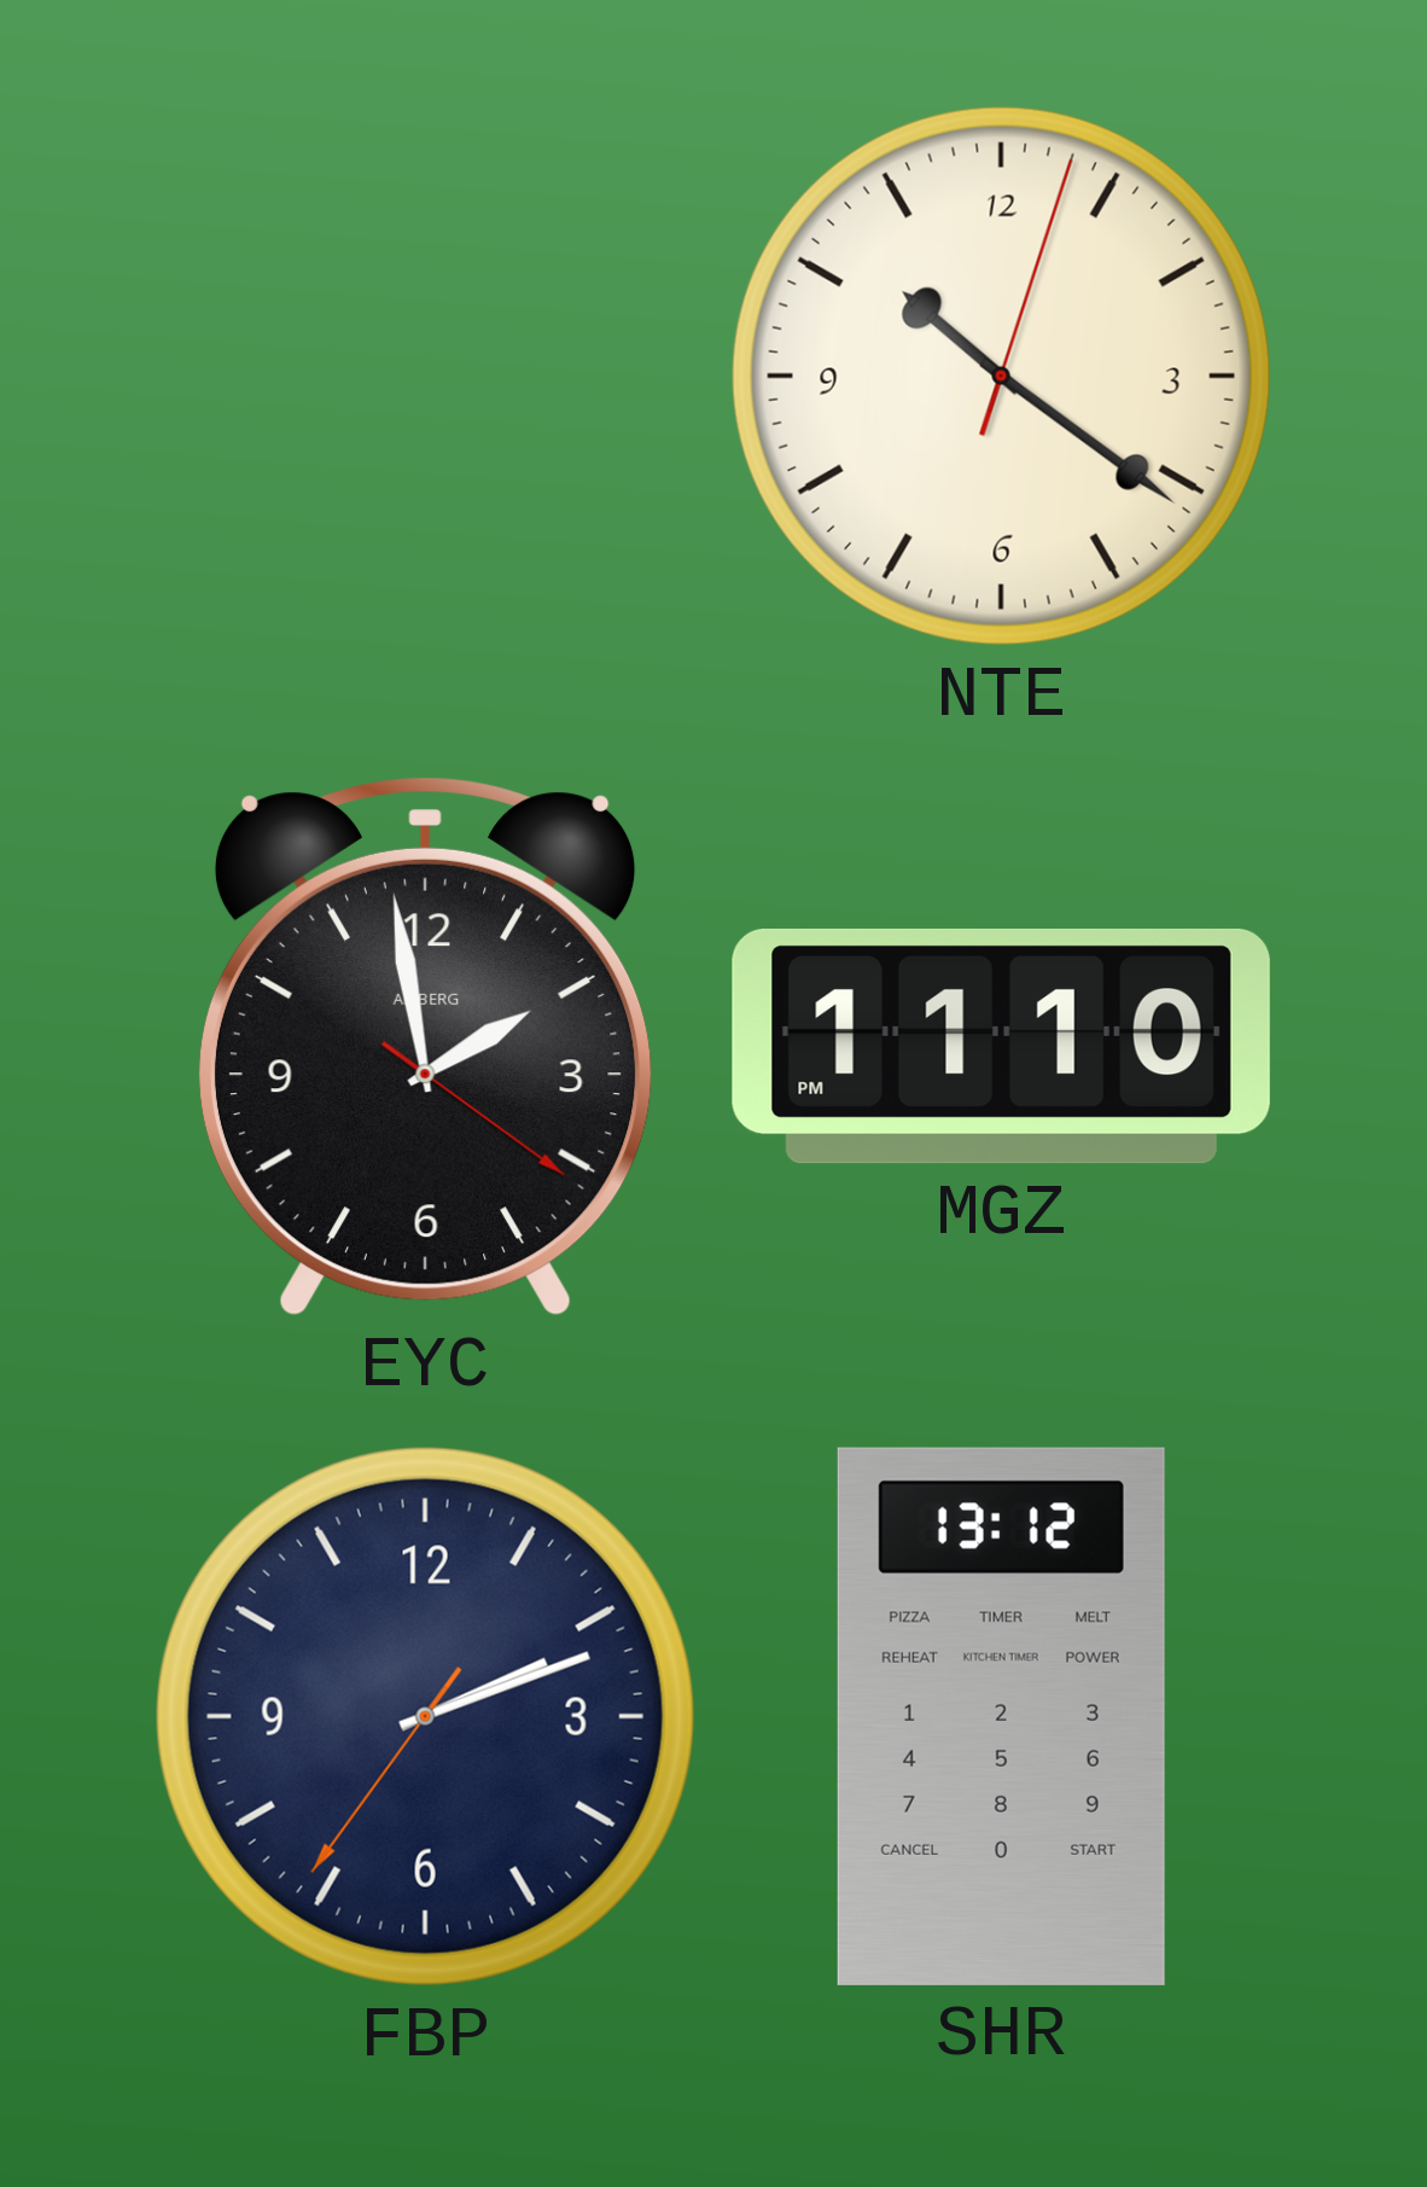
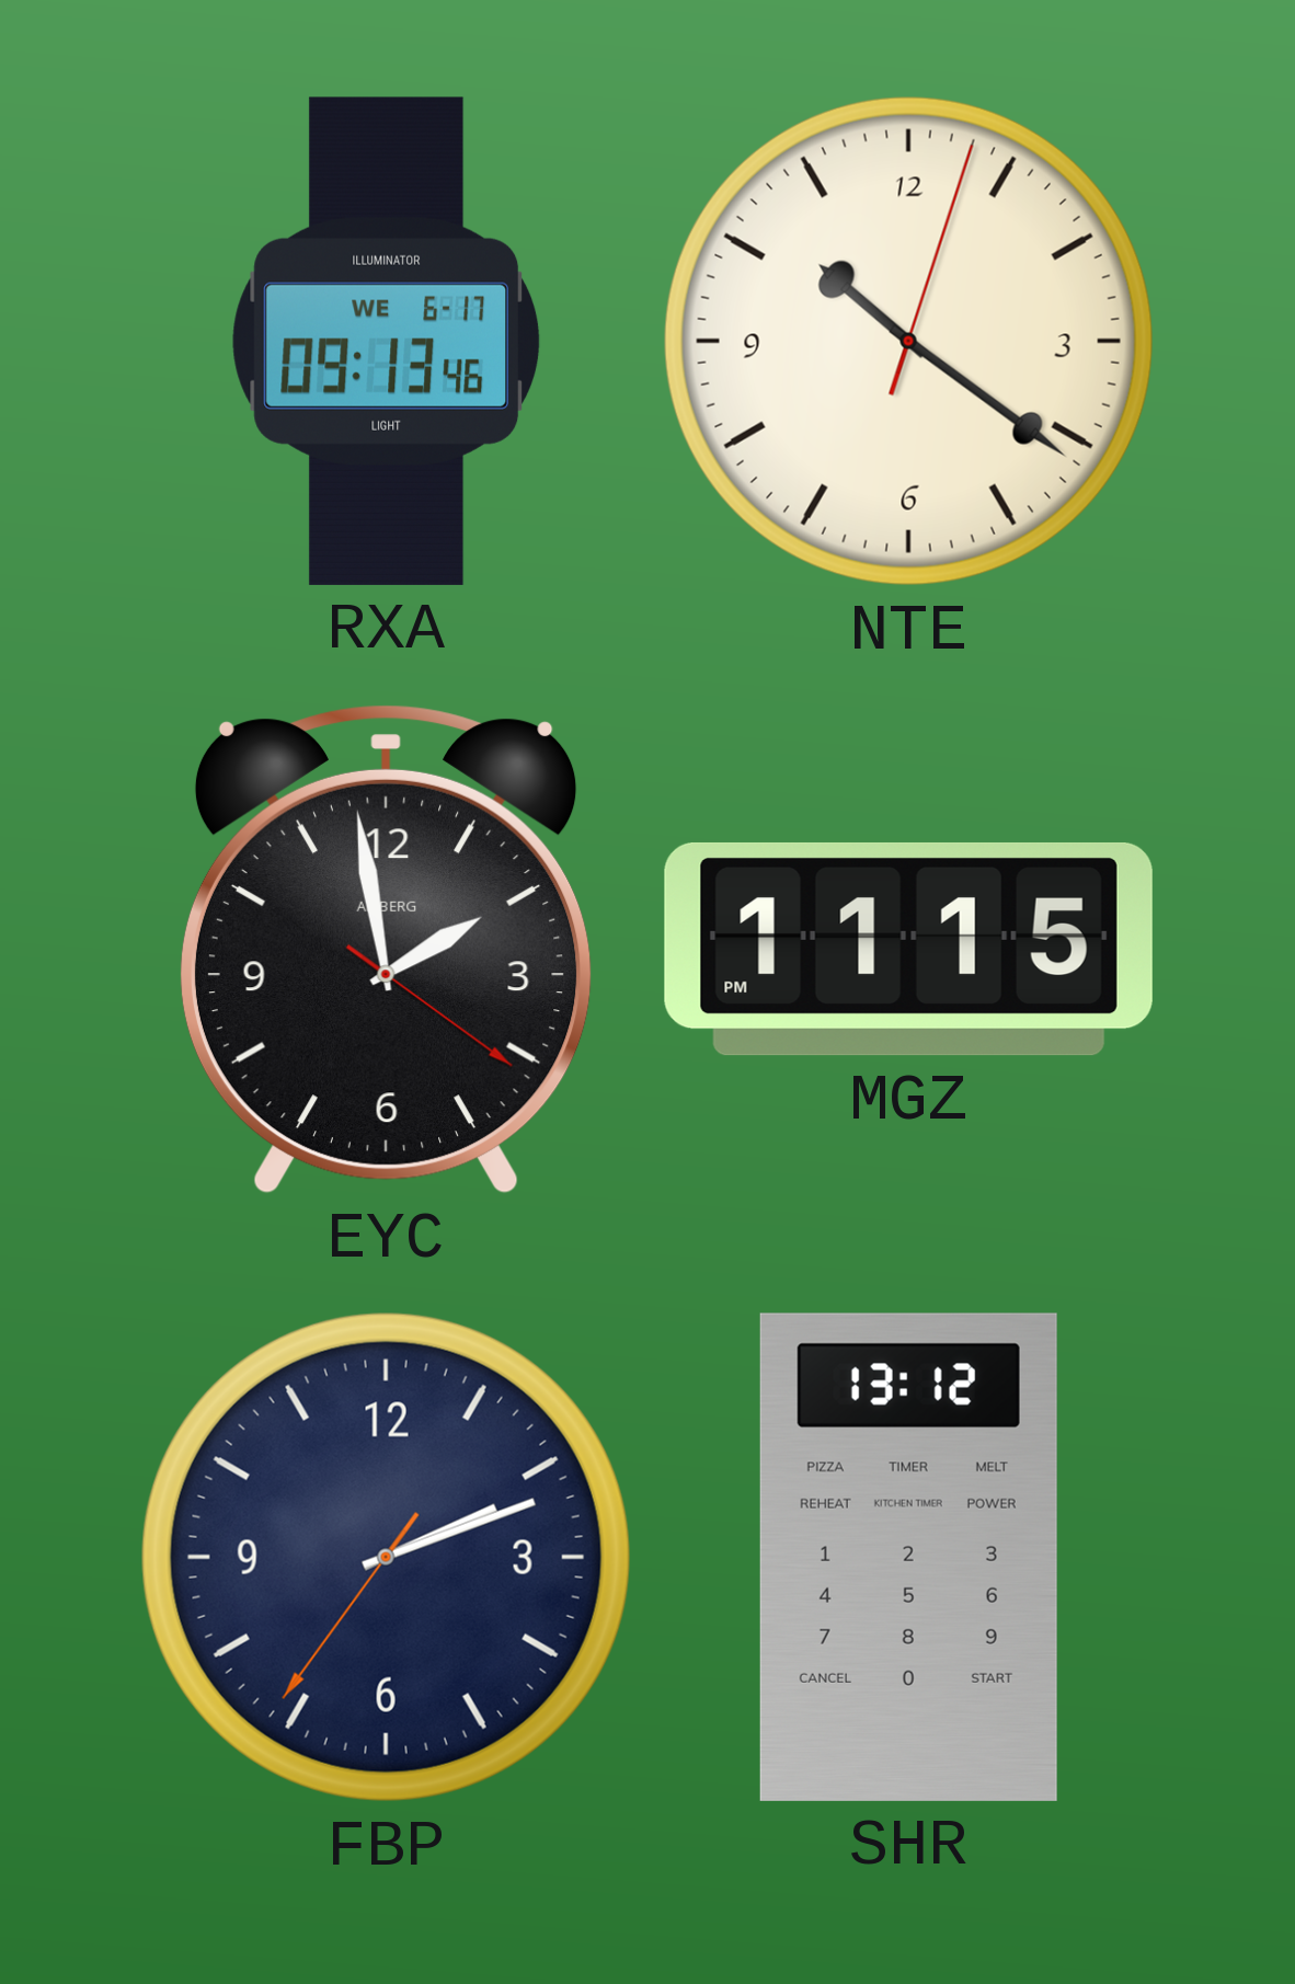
RXA: none -> 09:13 (387, 341)
MGZ: 11:10 -> 11:15 (908, 949)
